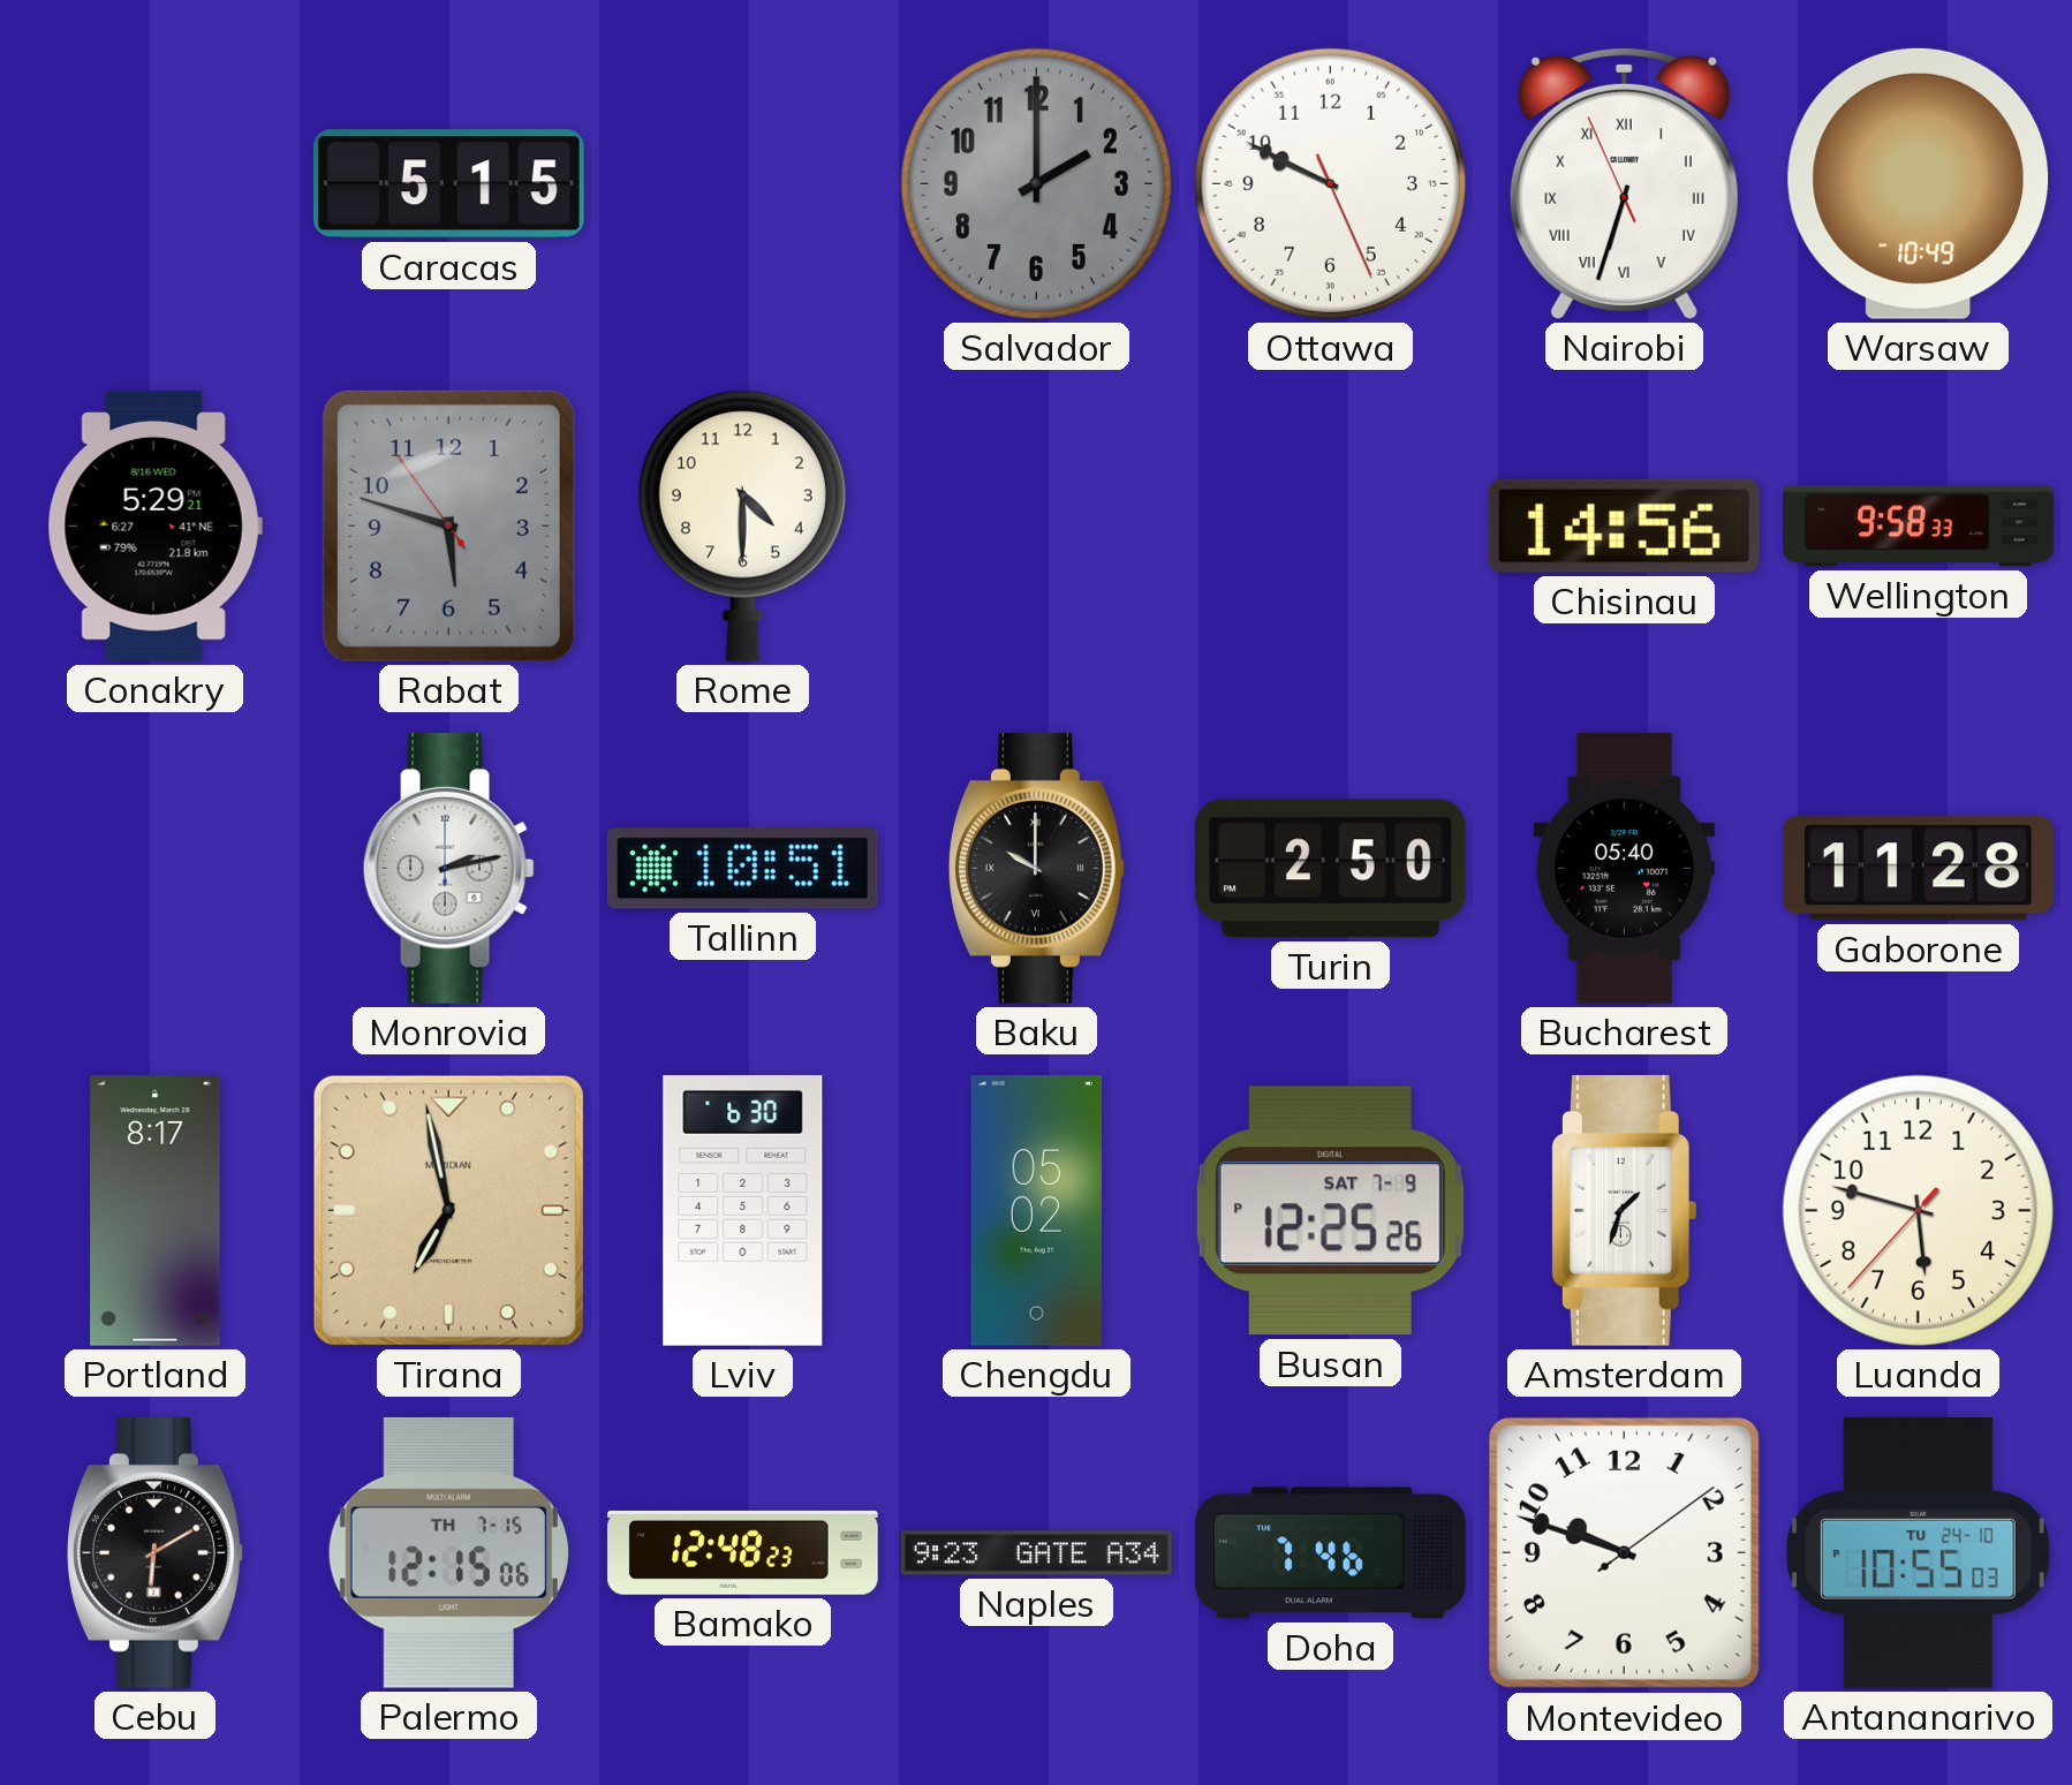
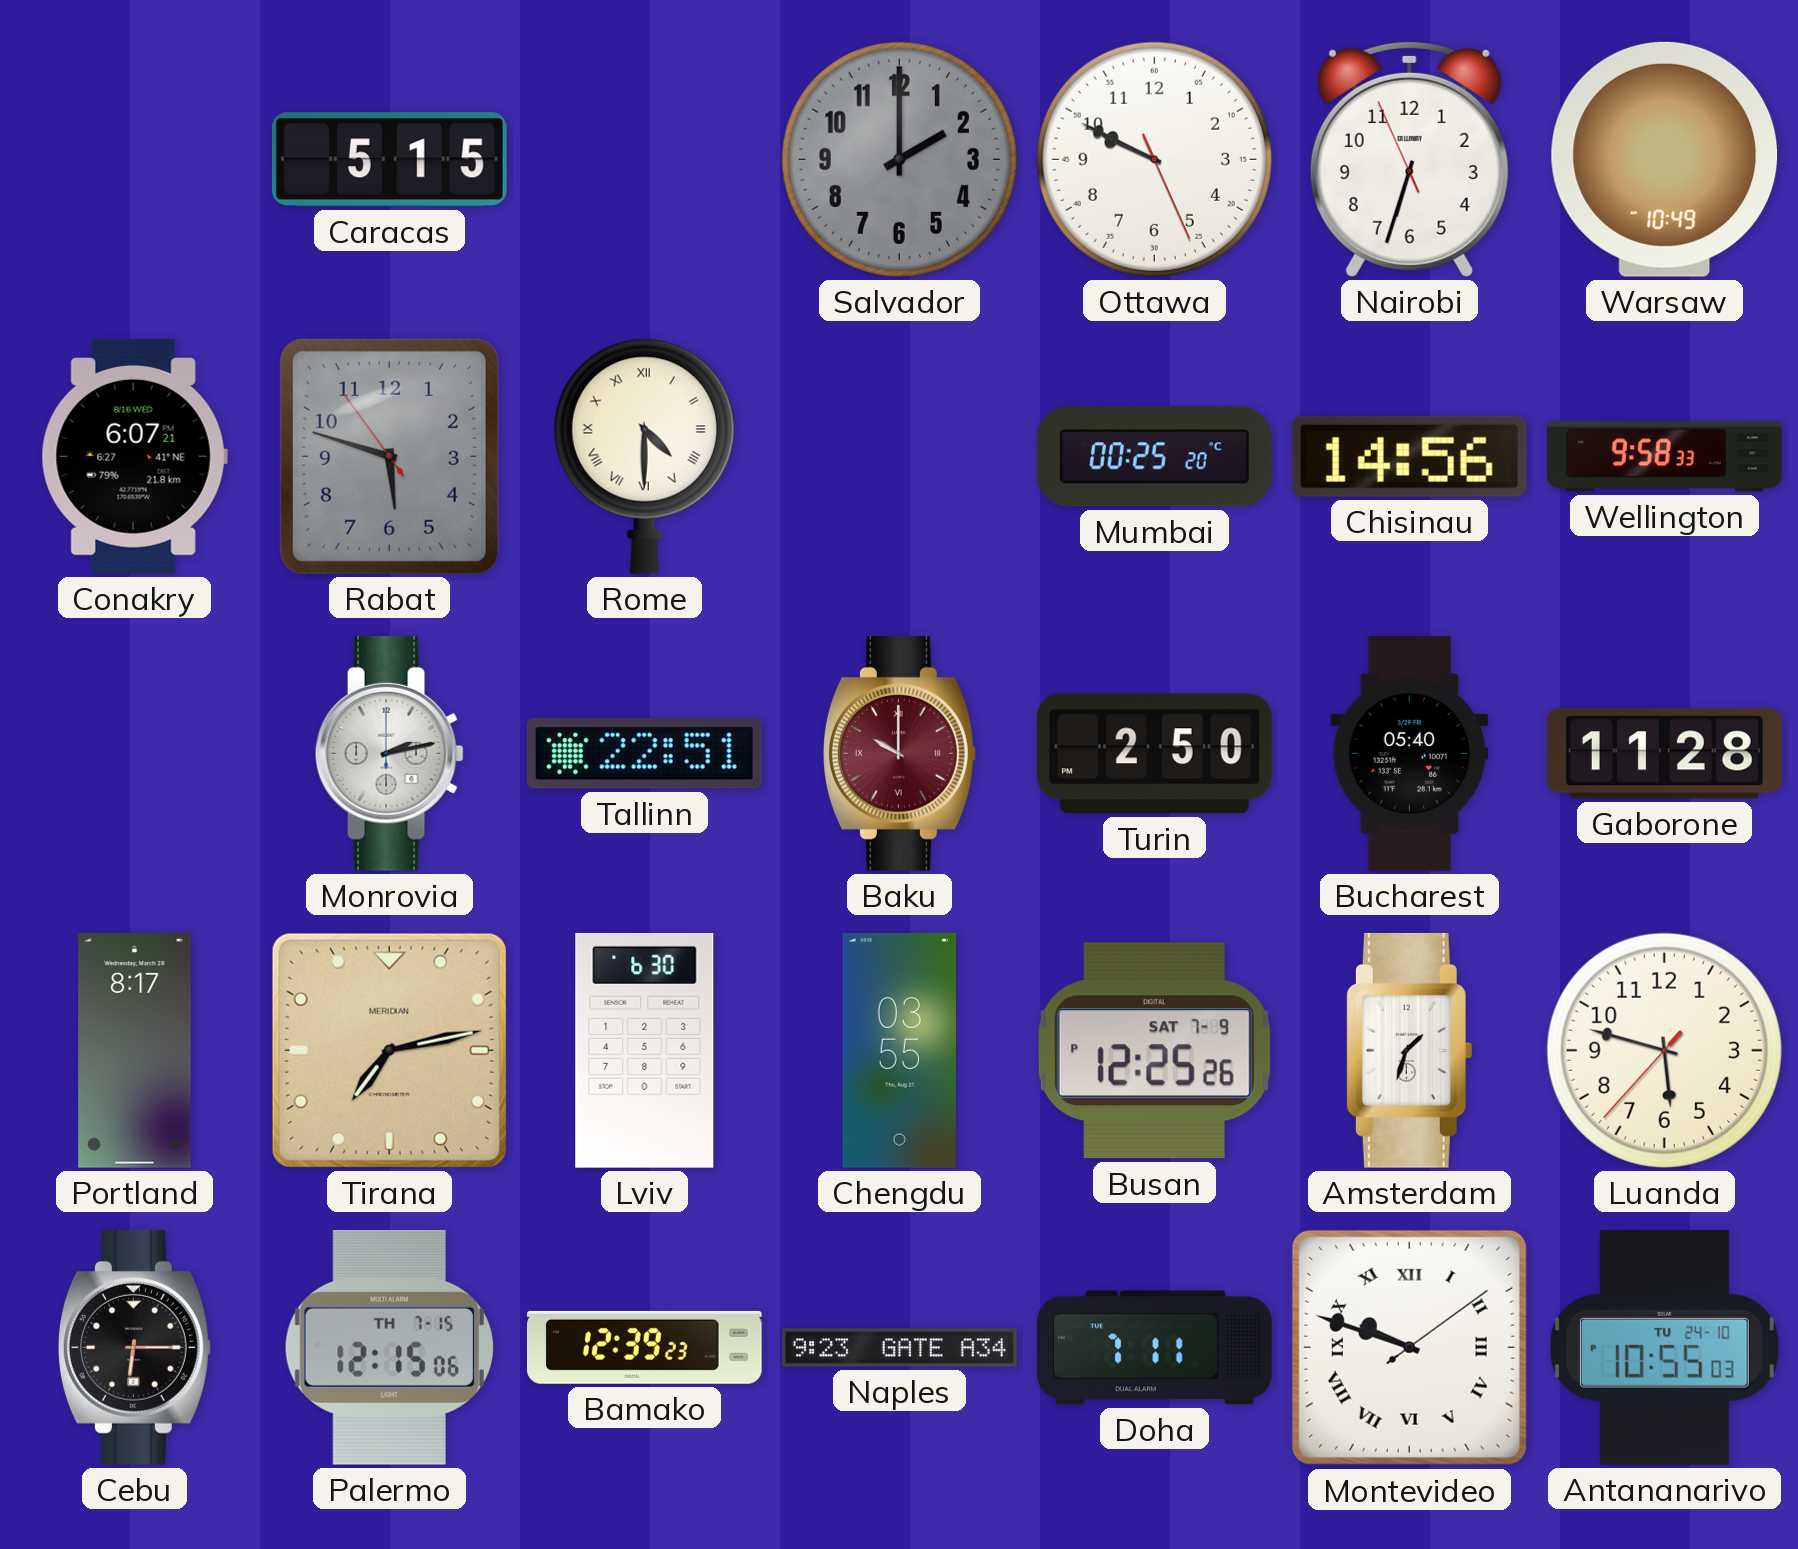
Nairobi numerals: Roman -> Arabic (1409, 159)
Conakry: 5:29 -> 6:07 (134, 456)
Rome numerals: Arabic -> Roman (644, 456)
Mumbai: none -> 00:25 (1154, 457)
Tallinn: 10:51 -> 22:51 (644, 754)
Baku dial: black -> burgundy (899, 753)
Tirana: 6:58 -> 7:13 (389, 1050)
Chengdu: 05:02 -> 03:55 (899, 1050)
Cebu: 6:10 -> 6:15 (134, 1347)
Bamako: 12:48 -> 12:39 (644, 1347)
Doha: 7:46 -> 7:11 (1155, 1348)
Montevideo numerals: Arabic -> Roman (1409, 1347)
